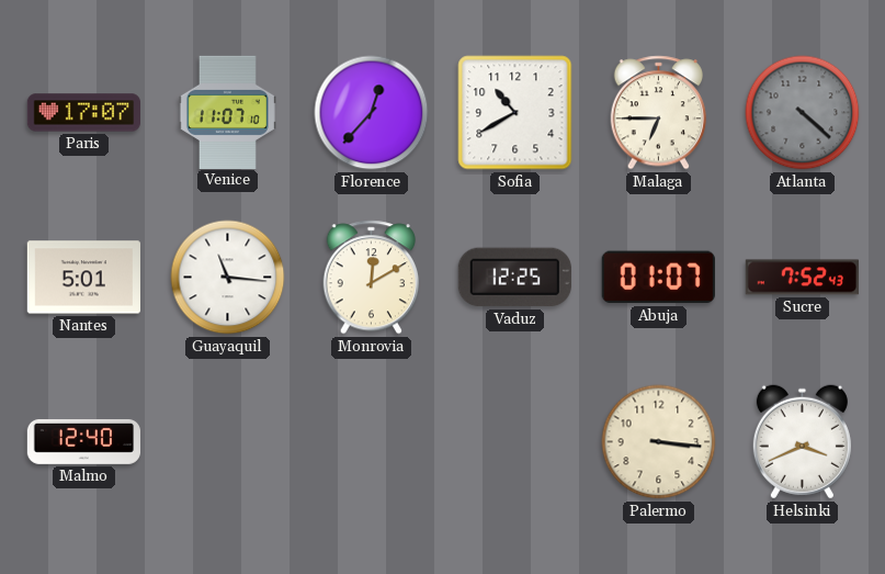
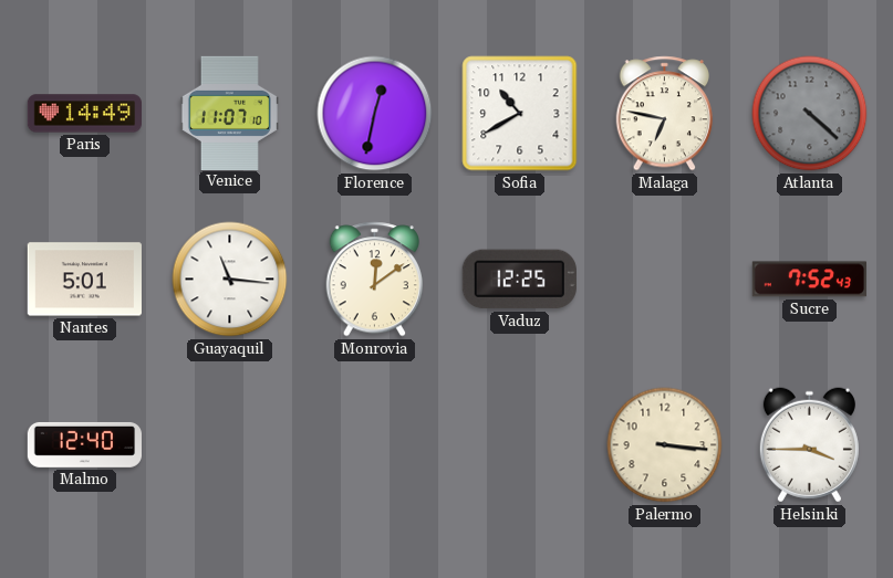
Paris: 17:07 -> 14:49 (84, 114)
Florence: 12:37 -> 12:32 (375, 114)
Malaga: 6:45 -> 6:47 (665, 114)
Monrovia: 12:10 -> 12:09 (375, 280)
Abuja: 01:07 -> none (658, 278)
Helsinki: 3:41 -> 3:45 (809, 445)
